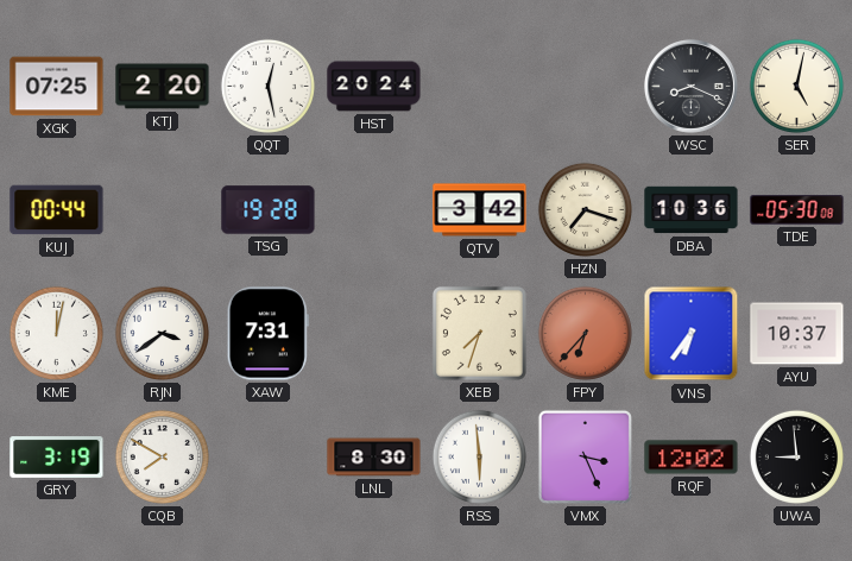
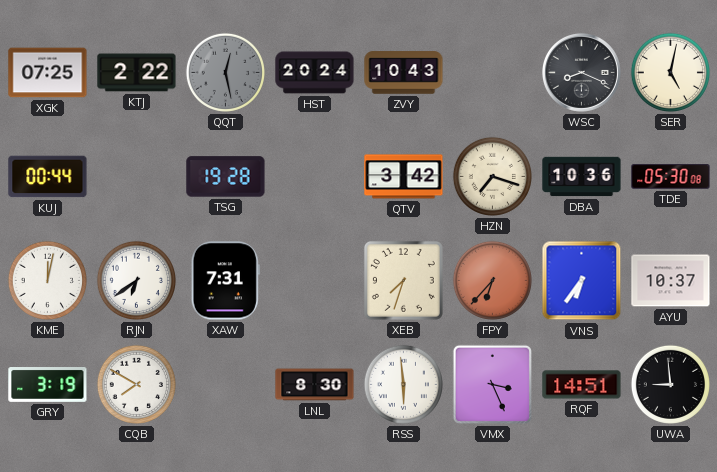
KTJ: 2:20 -> 2:22 (137, 73)
QQT dial: white -> grey (225, 72)
ZVY: none -> 10:43 (404, 73)
RJN: 3:39 -> 6:39 (136, 280)
RQF: 12:02 -> 14:51 (582, 385)
